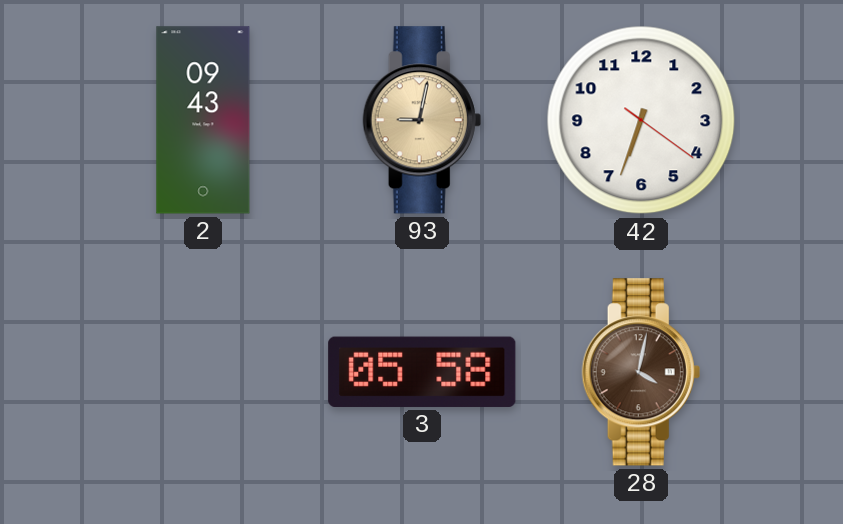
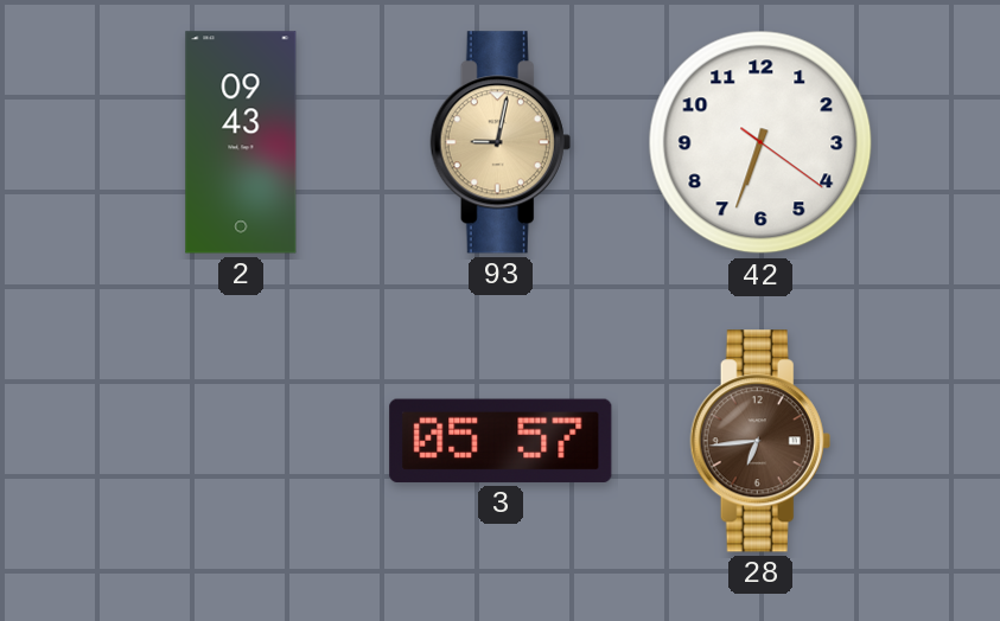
3: 05:58 -> 05:57 (501, 441)
28: 4:02 -> 6:44 (760, 441)
